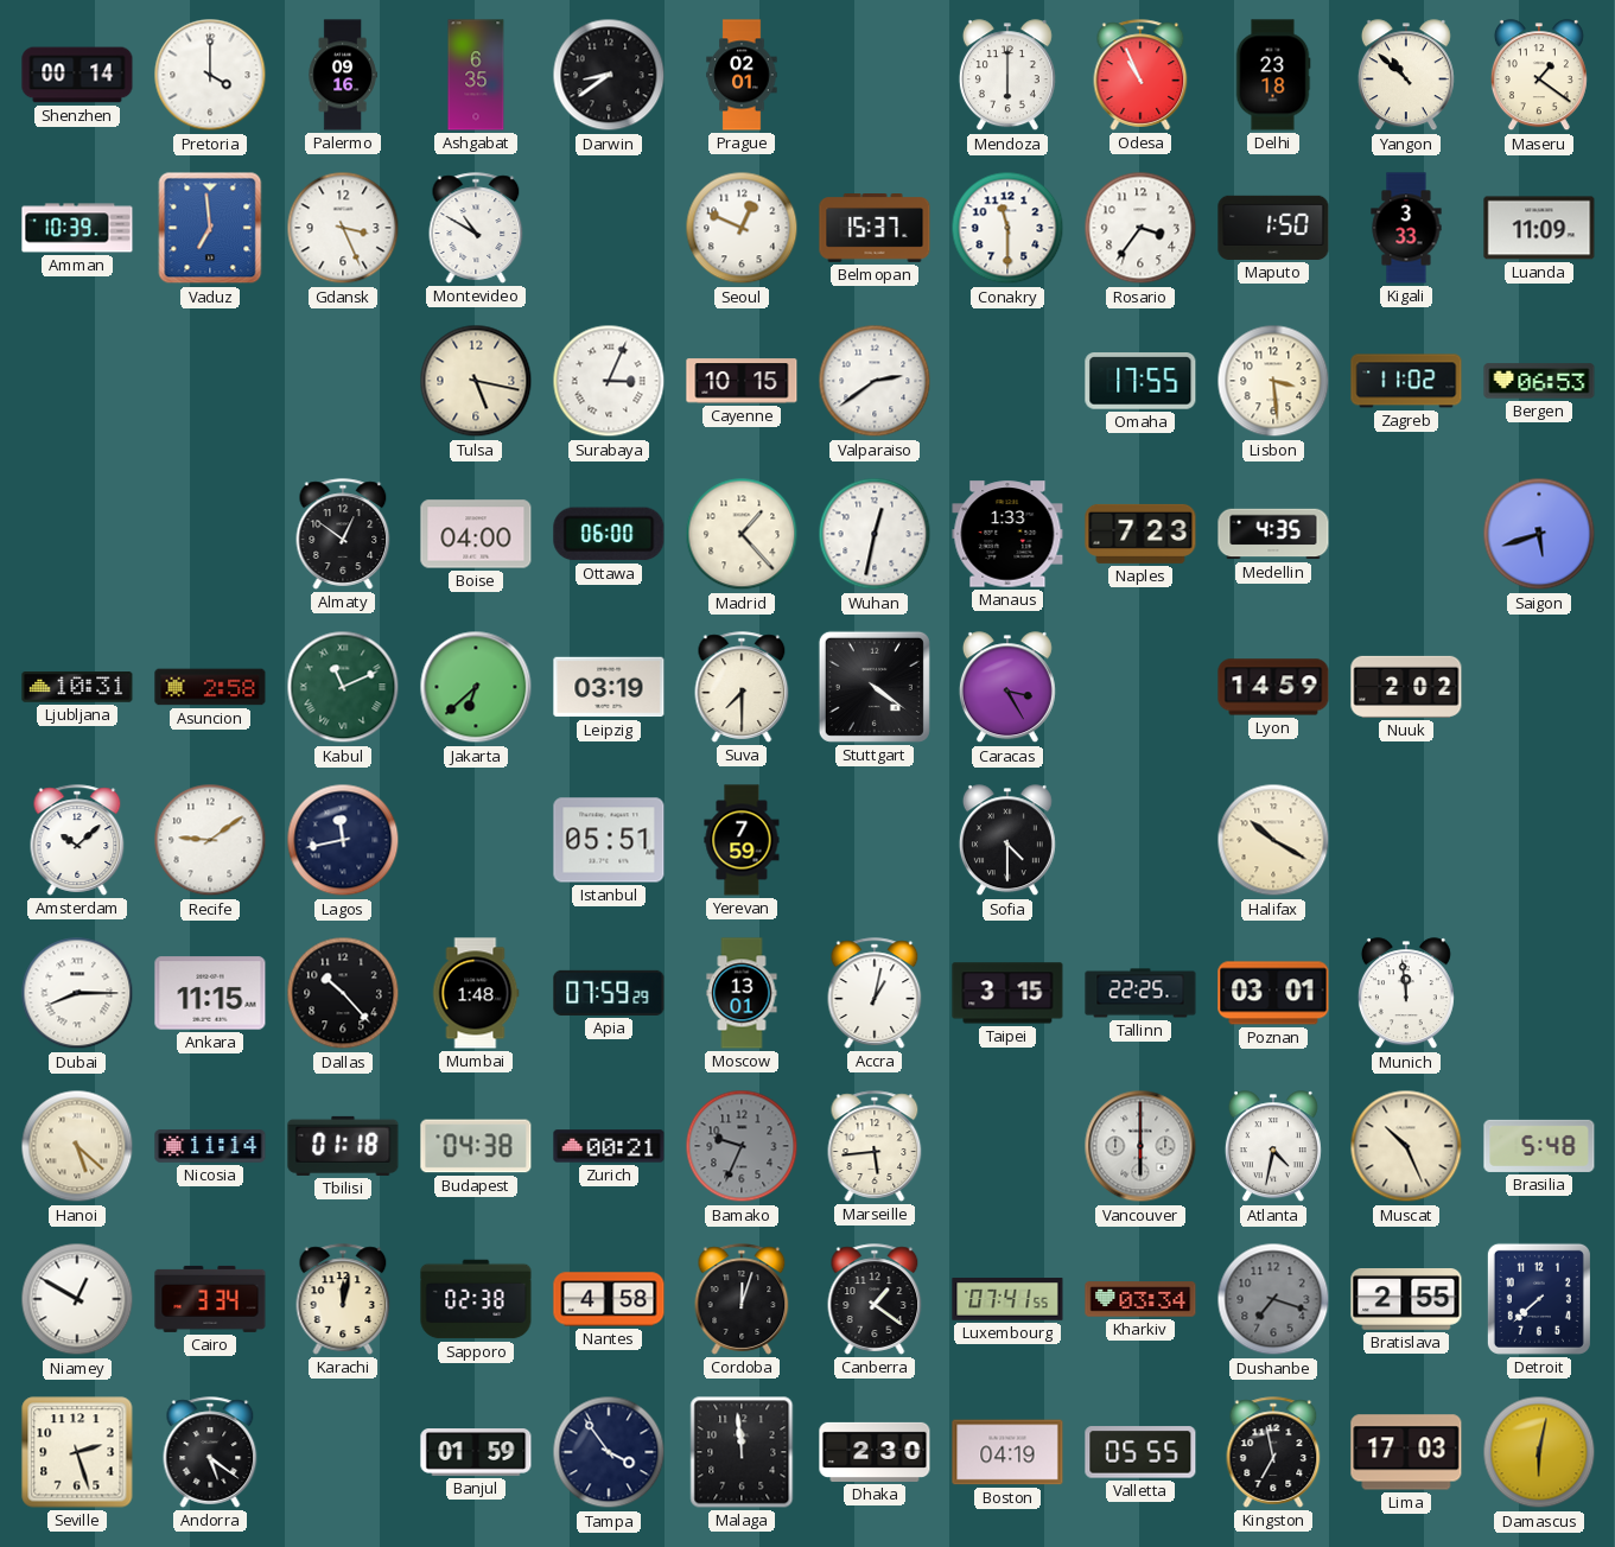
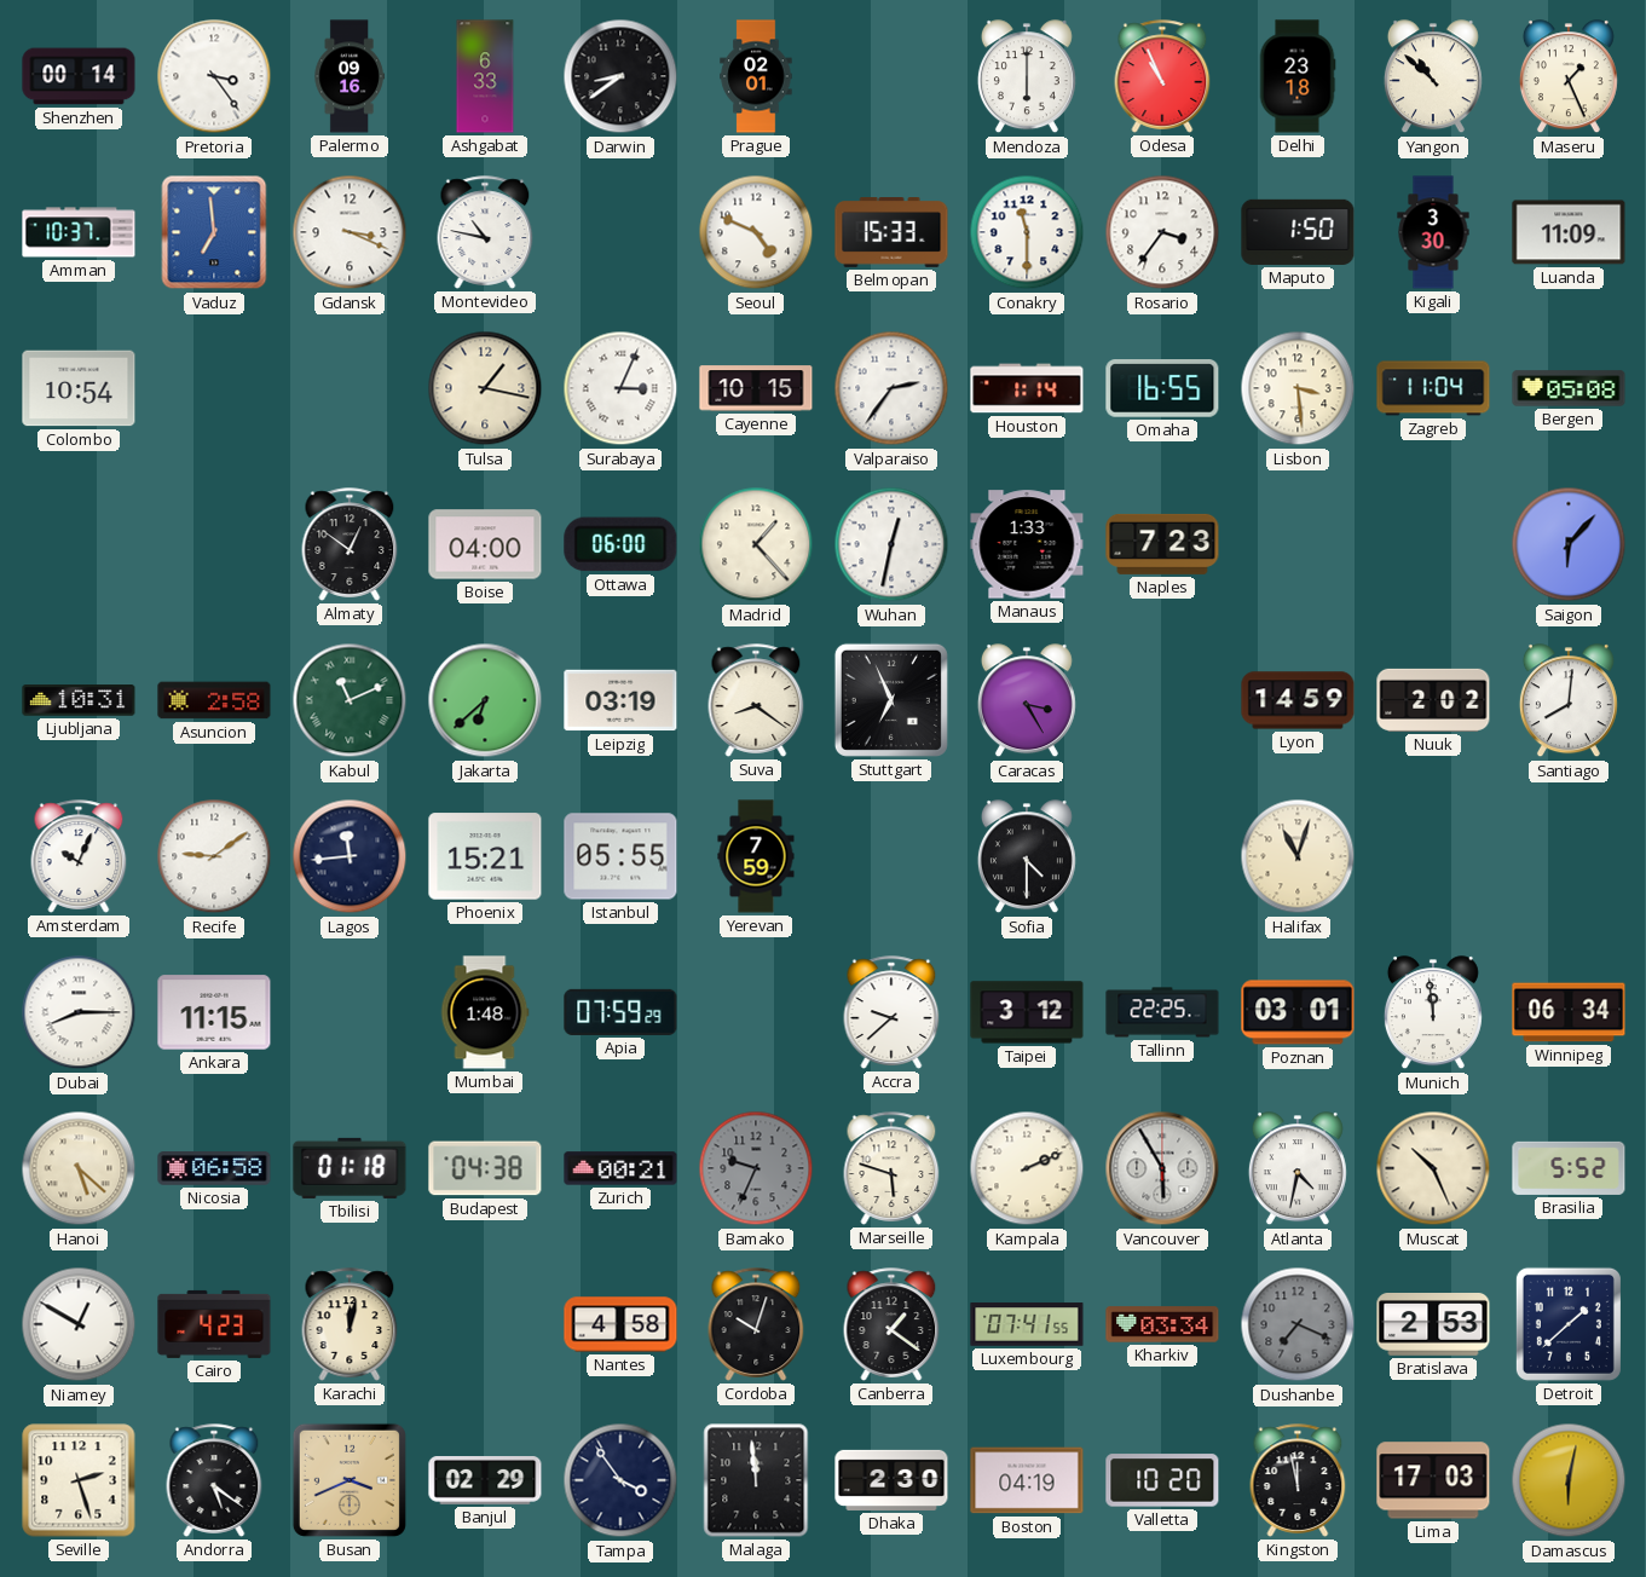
Pretoria: 4:00 -> 3:24 (214, 76)
Ashgabat: 6:35 -> 6:33 (485, 76)
Maseru: 1:21 -> 1:26 (1569, 77)
Amman: 10:39 -> 10:37 (79, 232)
Gdansk: 3:26 -> 3:19 (350, 232)
Montevideo: 10:50 -> 10:47 (485, 232)
Seoul: 12:49 -> 4:49 (756, 232)
Belmopan: 15:37 -> 15:33 (891, 233)
Kigali: 3:33 -> 3:30 (1433, 232)
Colombo: none -> 10:54 (79, 388)
Tulsa: 5:17 -> 1:17 (485, 388)
Valparaiso: 2:39 -> 2:36 (891, 388)
Houston: none -> 1:14 (1027, 388)
Omaha: 17:55 -> 16:55 (1162, 389)
Zagreb: 11:02 -> 11:04 (1433, 388)
Bergen: 06:53 -> 05:08 (1569, 388)
Medellin: 4:35 -> none (1273, 534)
Saigon: 5:42 -> 6:07 (1569, 544)
Suva: 7:30 -> 8:21 (756, 700)
Stuttgart: 4:21 -> 6:56 (891, 700)
Santiago: none -> 8:01 (1569, 701)
Amsterdam: 10:08 -> 10:04 (79, 856)
Lagos: 11:43 -> 11:44 (350, 856)
Phoenix: none -> 15:21 (485, 856)
Istanbul: 05:51 -> 05:55 (620, 856)
Halifax: 10:20 -> 11:03 (1298, 856)
Dallas: 10:23 -> none (343, 993)
Moscow: 13:01 -> none (742, 993)
Accra: 1:02 -> 9:38 (891, 1012)
Taipei: 3:15 -> 3:12 (1027, 1012)
Winnipeg: none -> 06:34 (1569, 1012)
Nicosia: 11:14 -> 06:58 (214, 1168)
Marseille: 5:44 -> 5:48 (891, 1168)
Kampala: none -> 2:11 (1027, 1168)
Vancouver: 6:00 -> 5:55 (1162, 1168)
Brasilia: 5:48 -> 5:52 (1569, 1168)
Cairo: 3:34 -> 4:23 (214, 1324)
Sapporo: 02:38 -> none (476, 1299)
Cordoba: 12:03 -> 10:03 (756, 1324)
Dushanbe: 7:18 -> 7:19 (1298, 1324)
Bratislava: 2:55 -> 2:53 (1433, 1325)
Detroit: 7:38 -> 1:38 (1569, 1324)
Busan: none -> 3:41 (350, 1480)
Banjul: 01:59 -> 02:29 (485, 1481)
Valletta: 05:55 -> 10:20 (1162, 1480)
Kingston: 6:58 -> 11:58 (1298, 1480)
